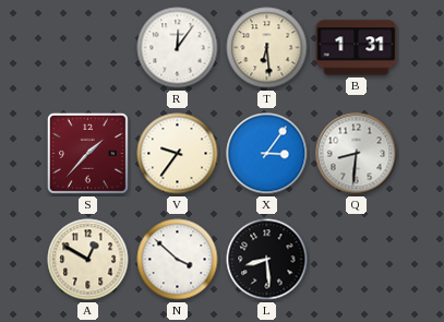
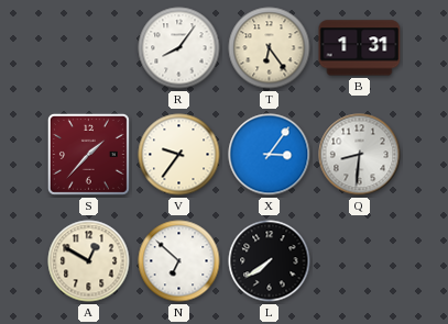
R: 12:06 -> 8:06 (179, 48)
T: 6:29 -> 6:24 (270, 48)
N: 3:52 -> 6:52 (179, 261)
L: 8:29 -> 7:39 (270, 261)
